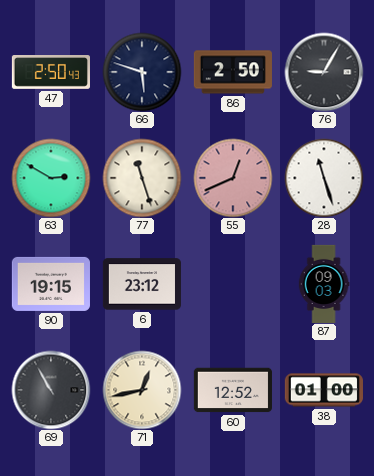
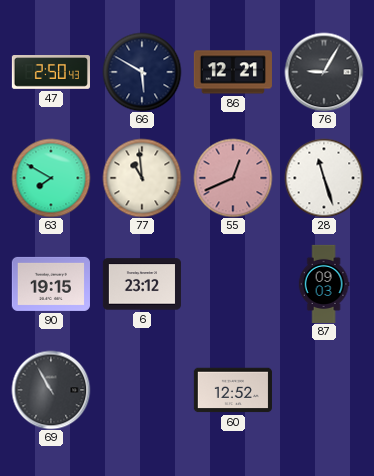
66: 5:48 -> 5:50 (142, 72)
86: 2:50 -> 12:21 (233, 72)
63: 2:50 -> 7:50 (51, 178)
77: 11:27 -> 10:59 (142, 178)
71: 12:43 -> none (142, 390)
38: 01:00 -> none (324, 390)
